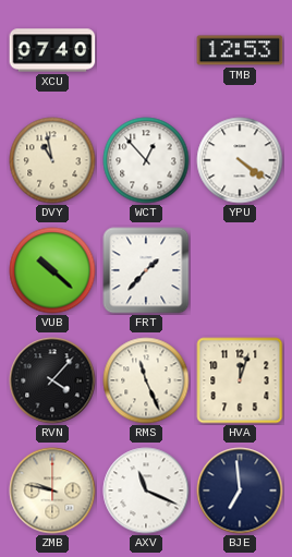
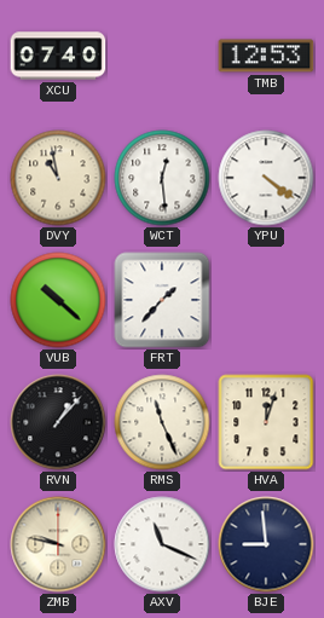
WCT: 12:53 -> 12:29 (162, 178)
RVN: 4:07 -> 1:07 (58, 422)
BJE: 6:59 -> 8:59 (266, 544)
